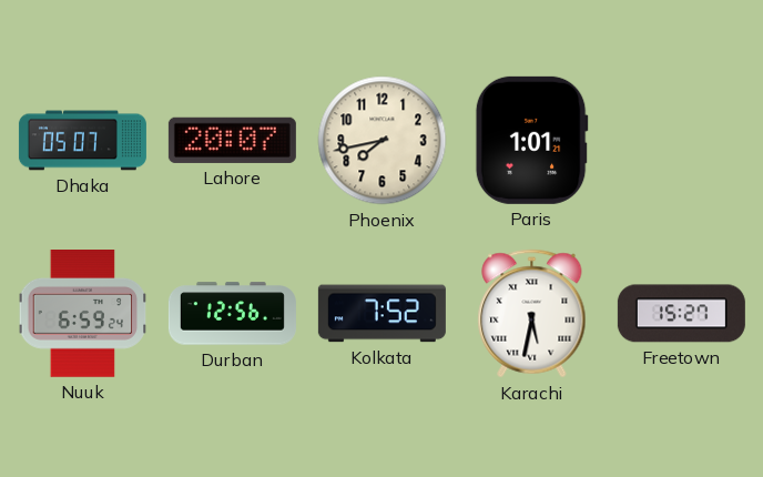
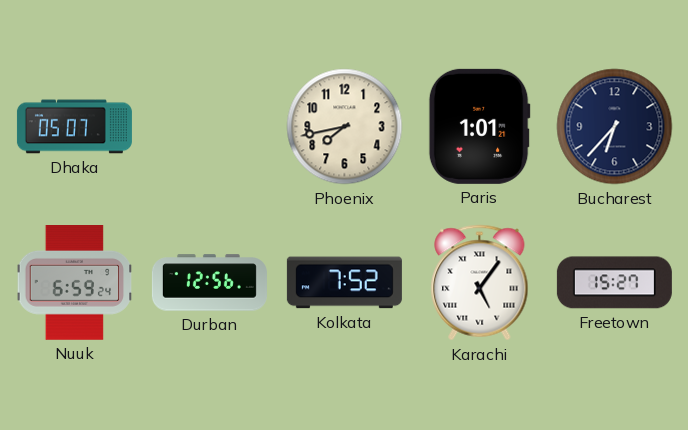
Lahore: 20:07 -> none (232, 140)
Bucharest: none -> 6:37 (615, 127)
Karachi: 5:32 -> 5:06 (480, 283)
